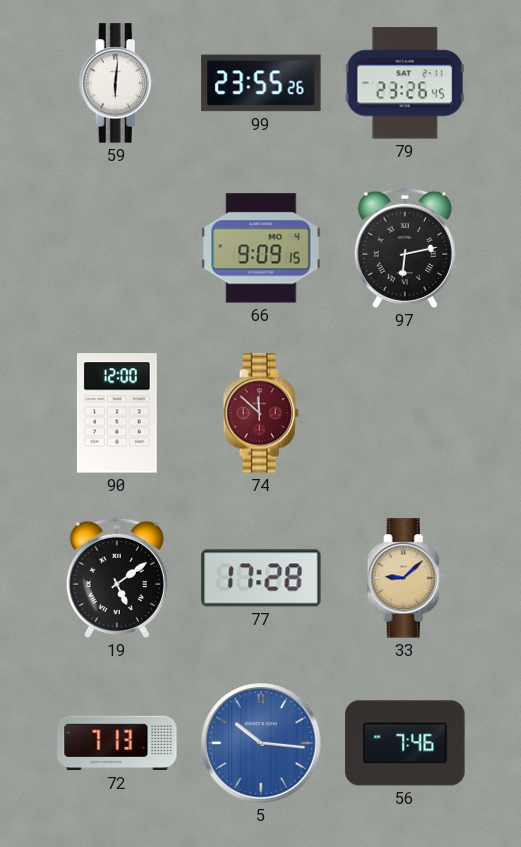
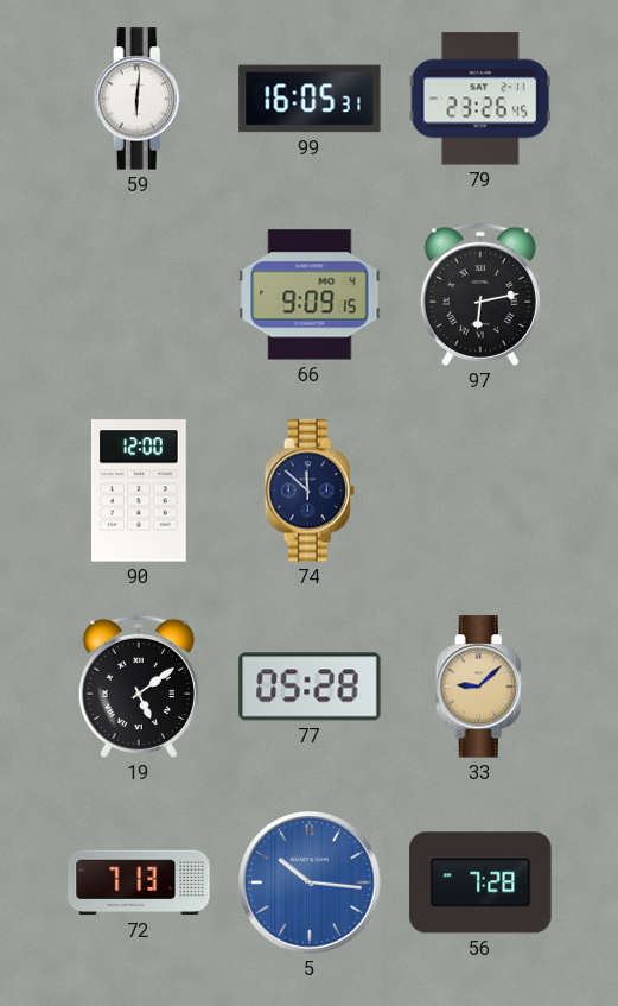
99: 23:55 -> 16:05 (310, 99)
74 dial: burgundy -> navy (310, 491)
77: 17:28 -> 05:28 (310, 687)
56: 7:46 -> 7:28 (480, 882)
